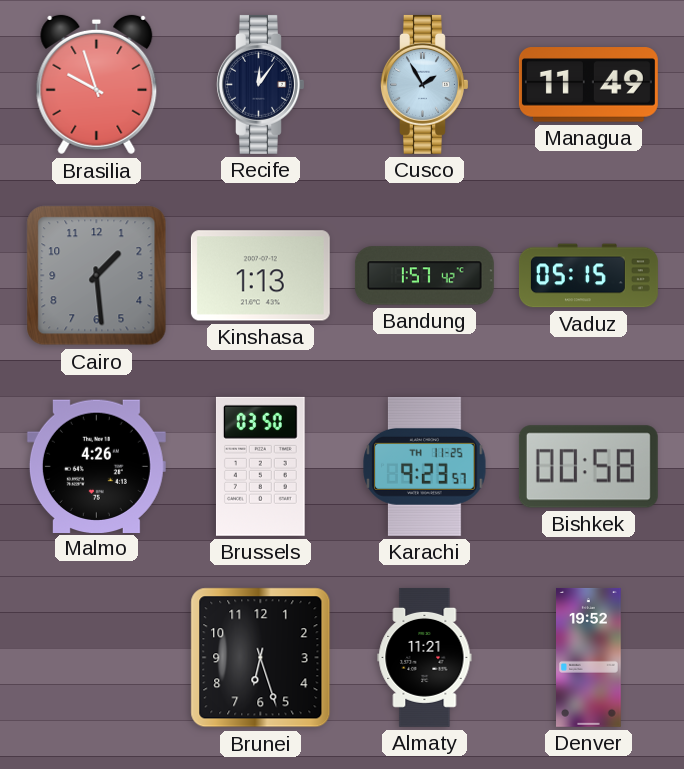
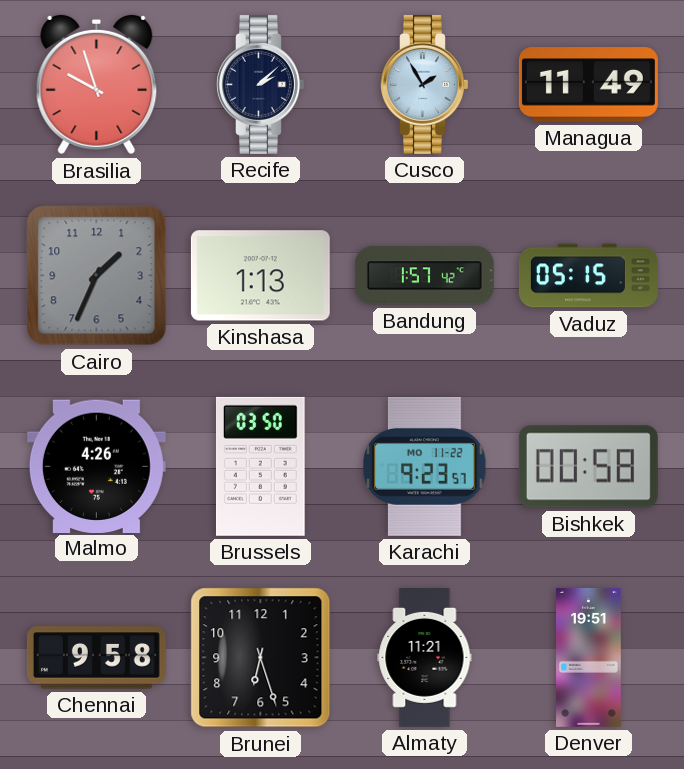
Recife: 12:06 -> 2:08 (261, 84)
Cairo: 1:29 -> 1:34 (97, 276)
Karachi date: TH 11-25 -> MO 11-22 (425, 466)
Chennai: none -> 9:58 (96, 658)
Denver: 19:52 -> 19:51 (589, 657)
